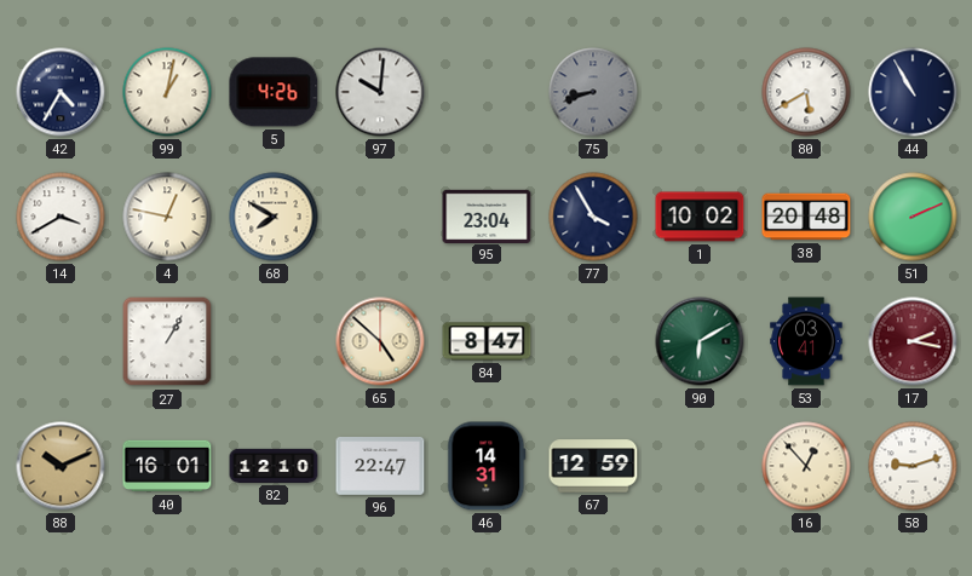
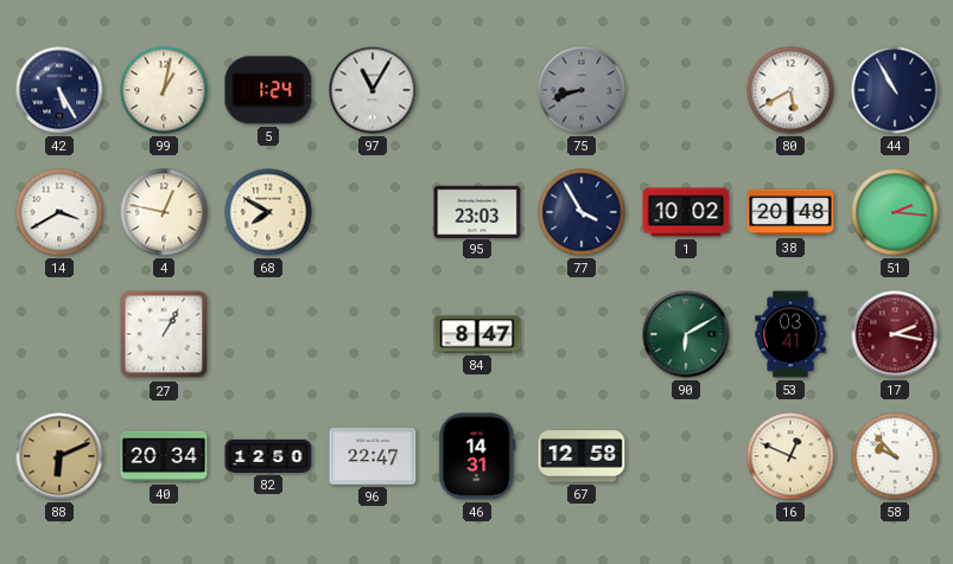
42: 4:35 -> 5:25 (59, 90)
5: 4:26 -> 1:24 (268, 90)
97: 10:01 -> 11:05 (373, 90)
95: 23:04 -> 23:03 (477, 211)
51: 2:11 -> 2:16 (895, 212)
65: 4:52 -> none (380, 341)
88: 10:11 -> 6:11 (59, 456)
40: 16:01 -> 20:34 (164, 456)
82: 12:10 -> 12:50 (268, 456)
67: 12:59 -> 12:58 (582, 456)
16: 12:53 -> 12:49 (790, 456)
58: 9:12 -> 9:53 (895, 456)
